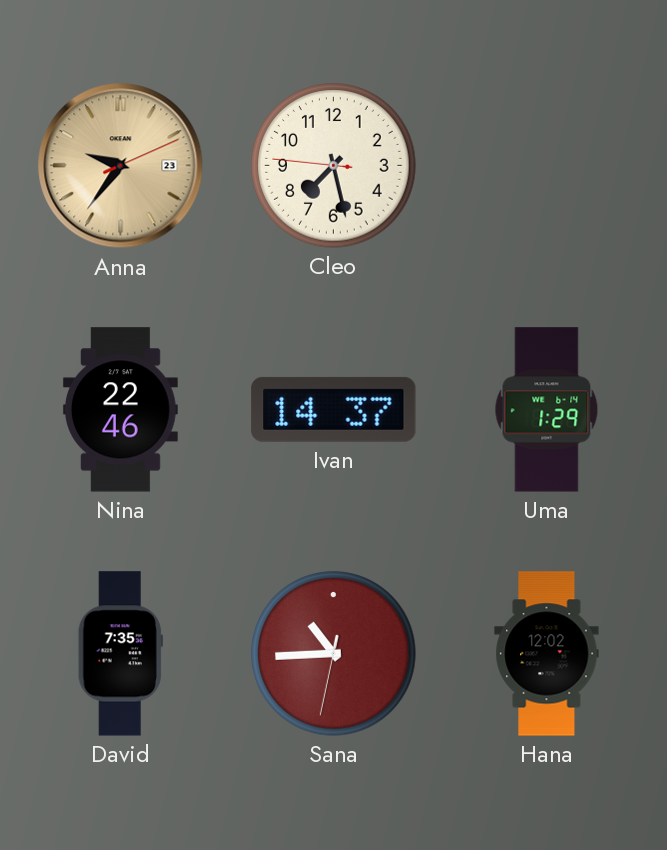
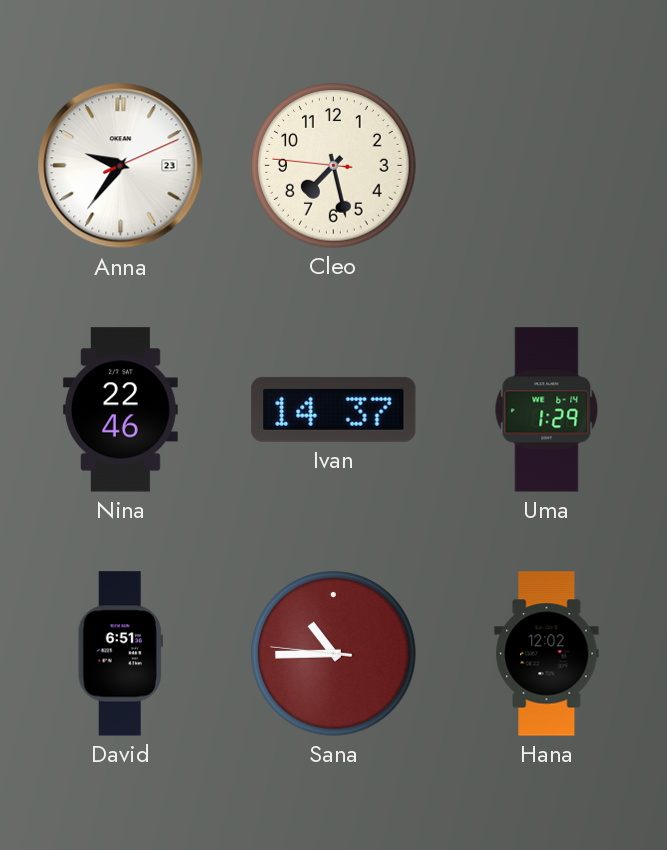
Anna dial: champagne -> white (121, 166)
David: 7:35 -> 6:51 (120, 654)
Sana: 10:44:32 -> 10:44:46 (334, 654)
